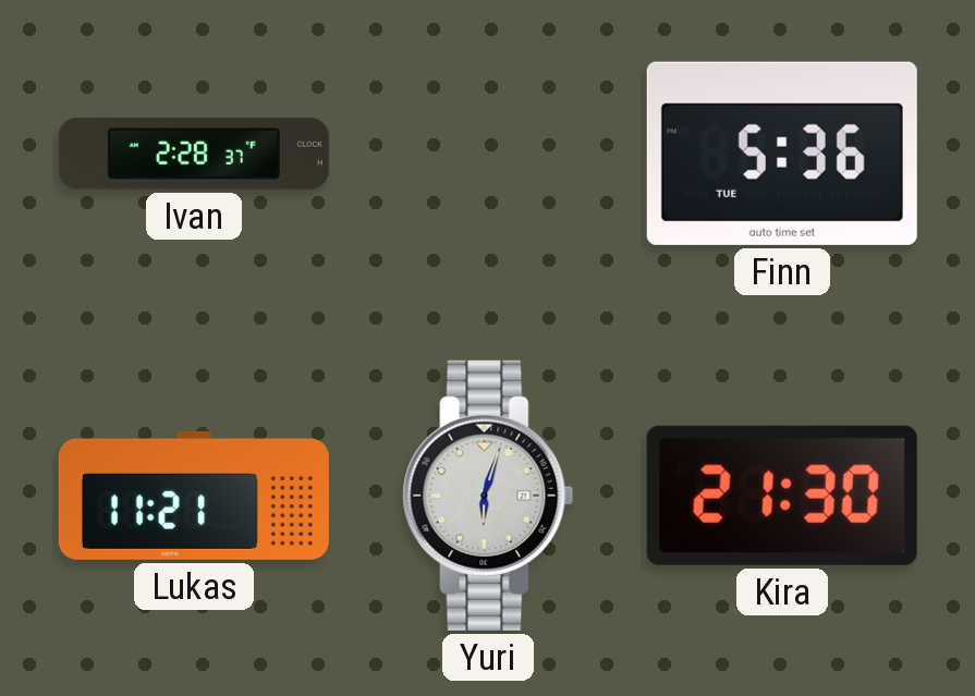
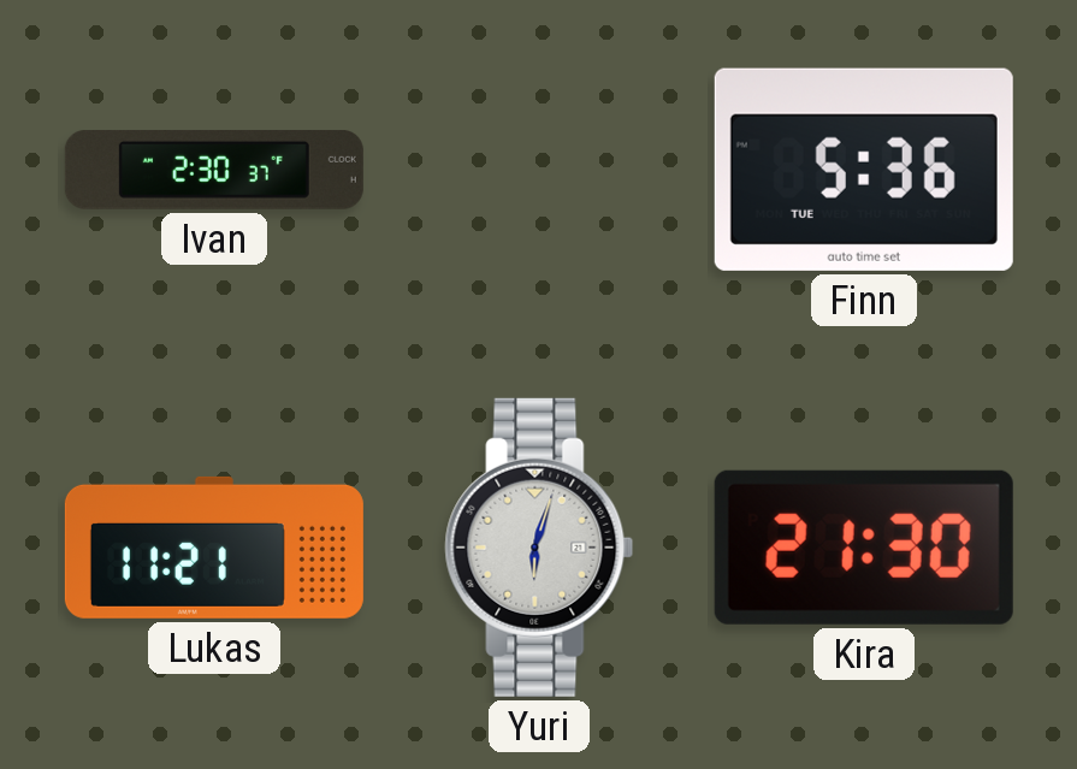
Ivan: 2:28 -> 2:30 (214, 171)
